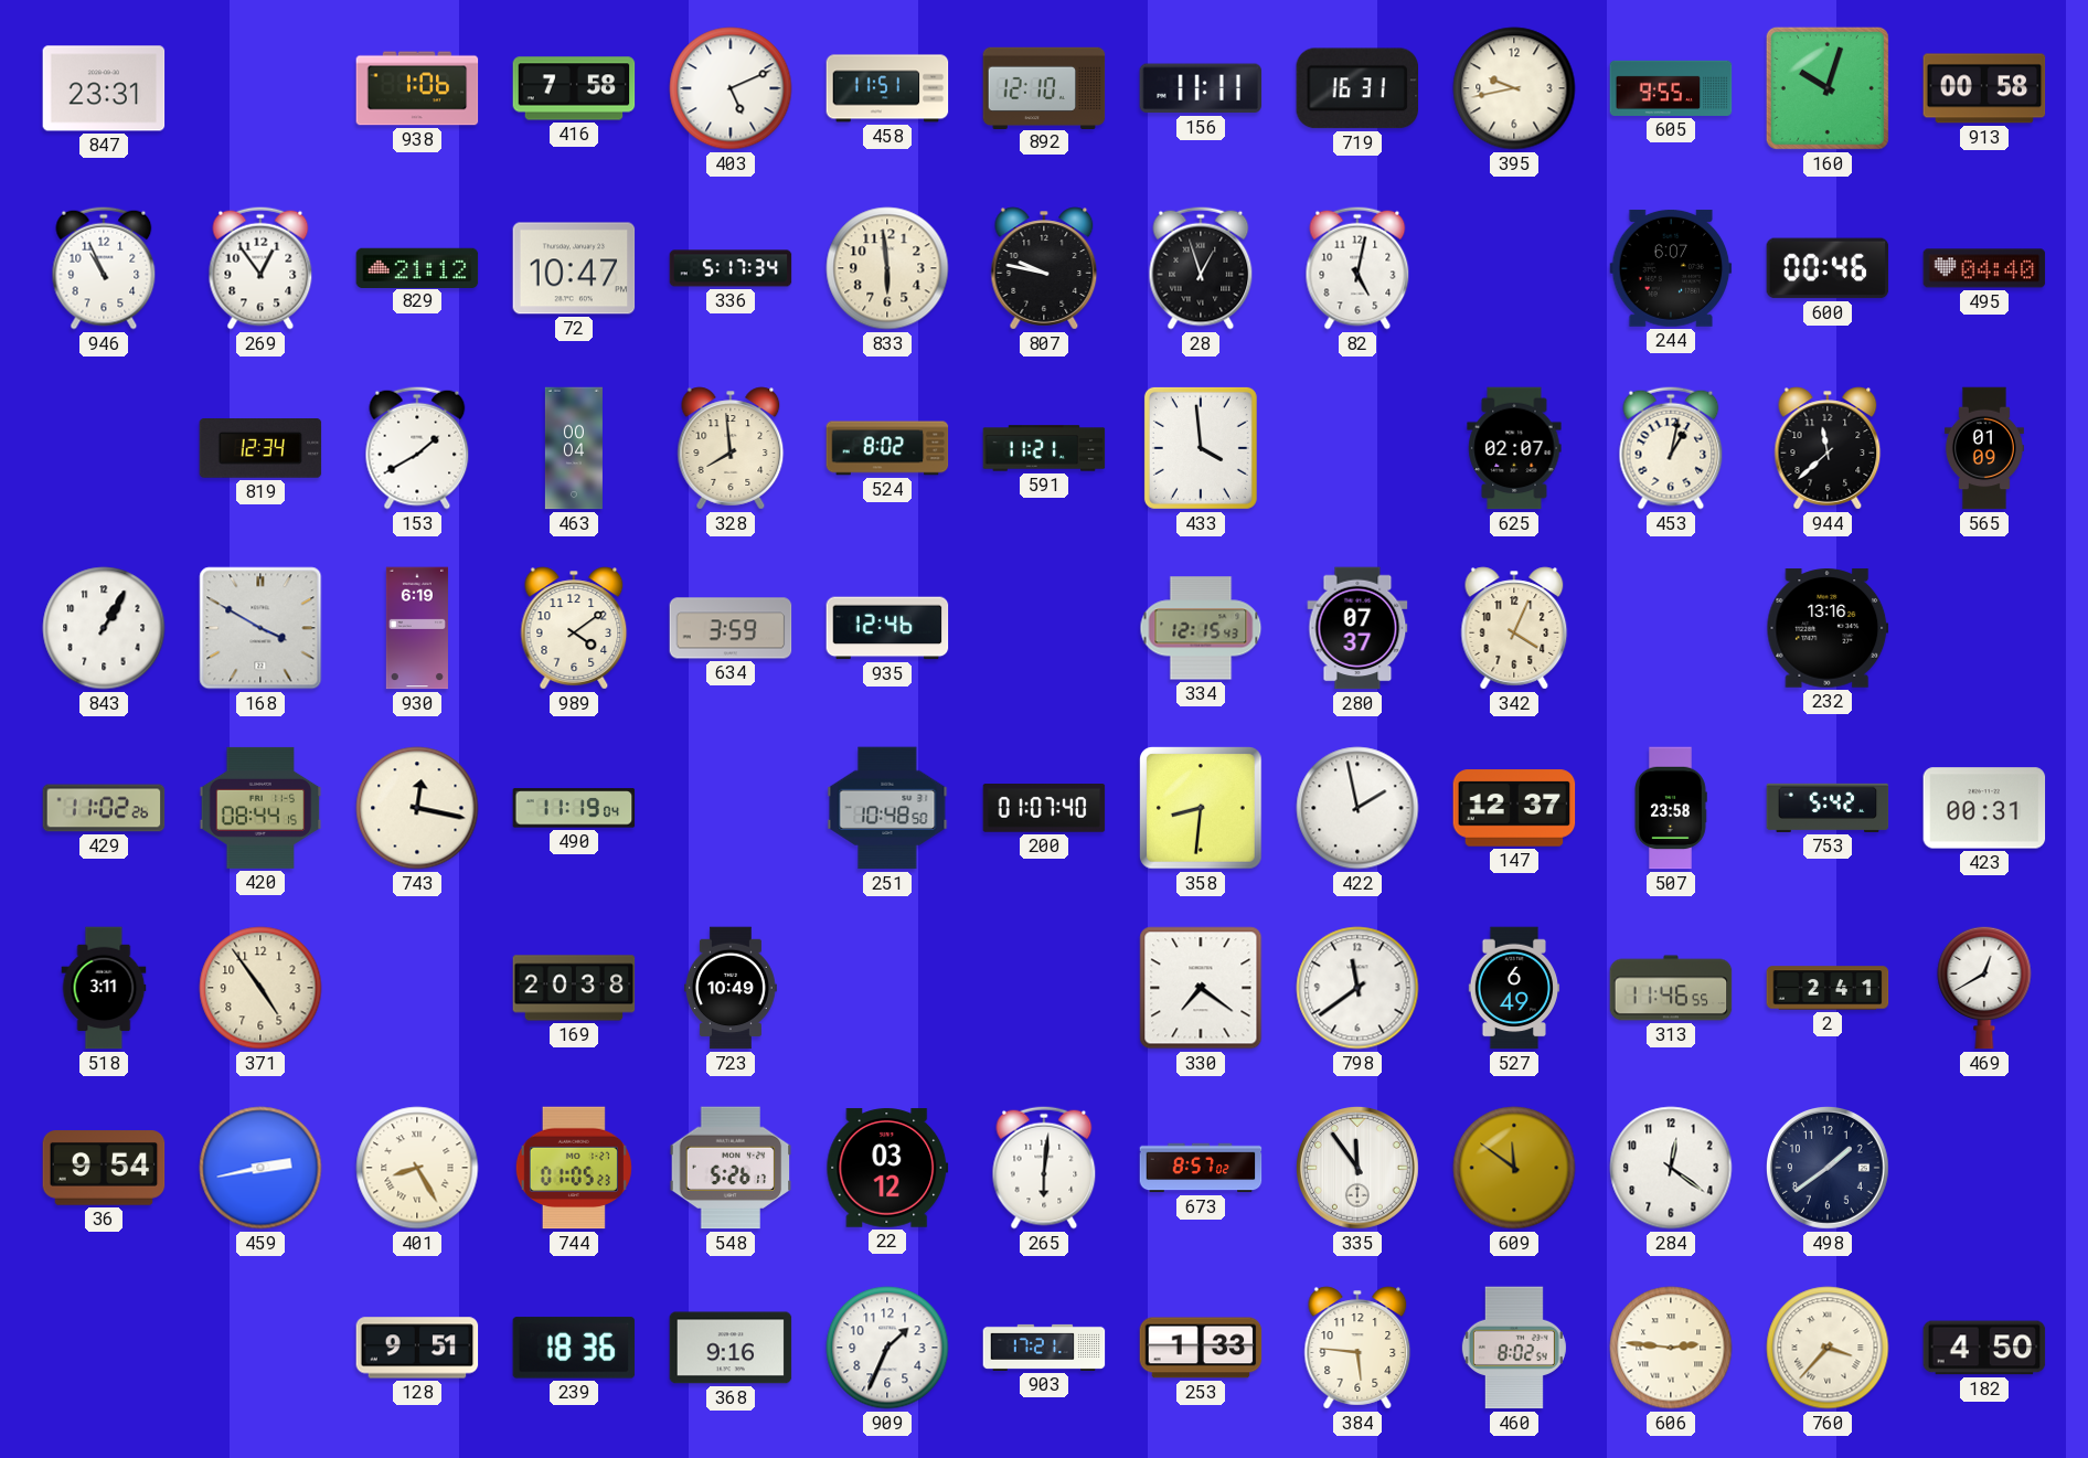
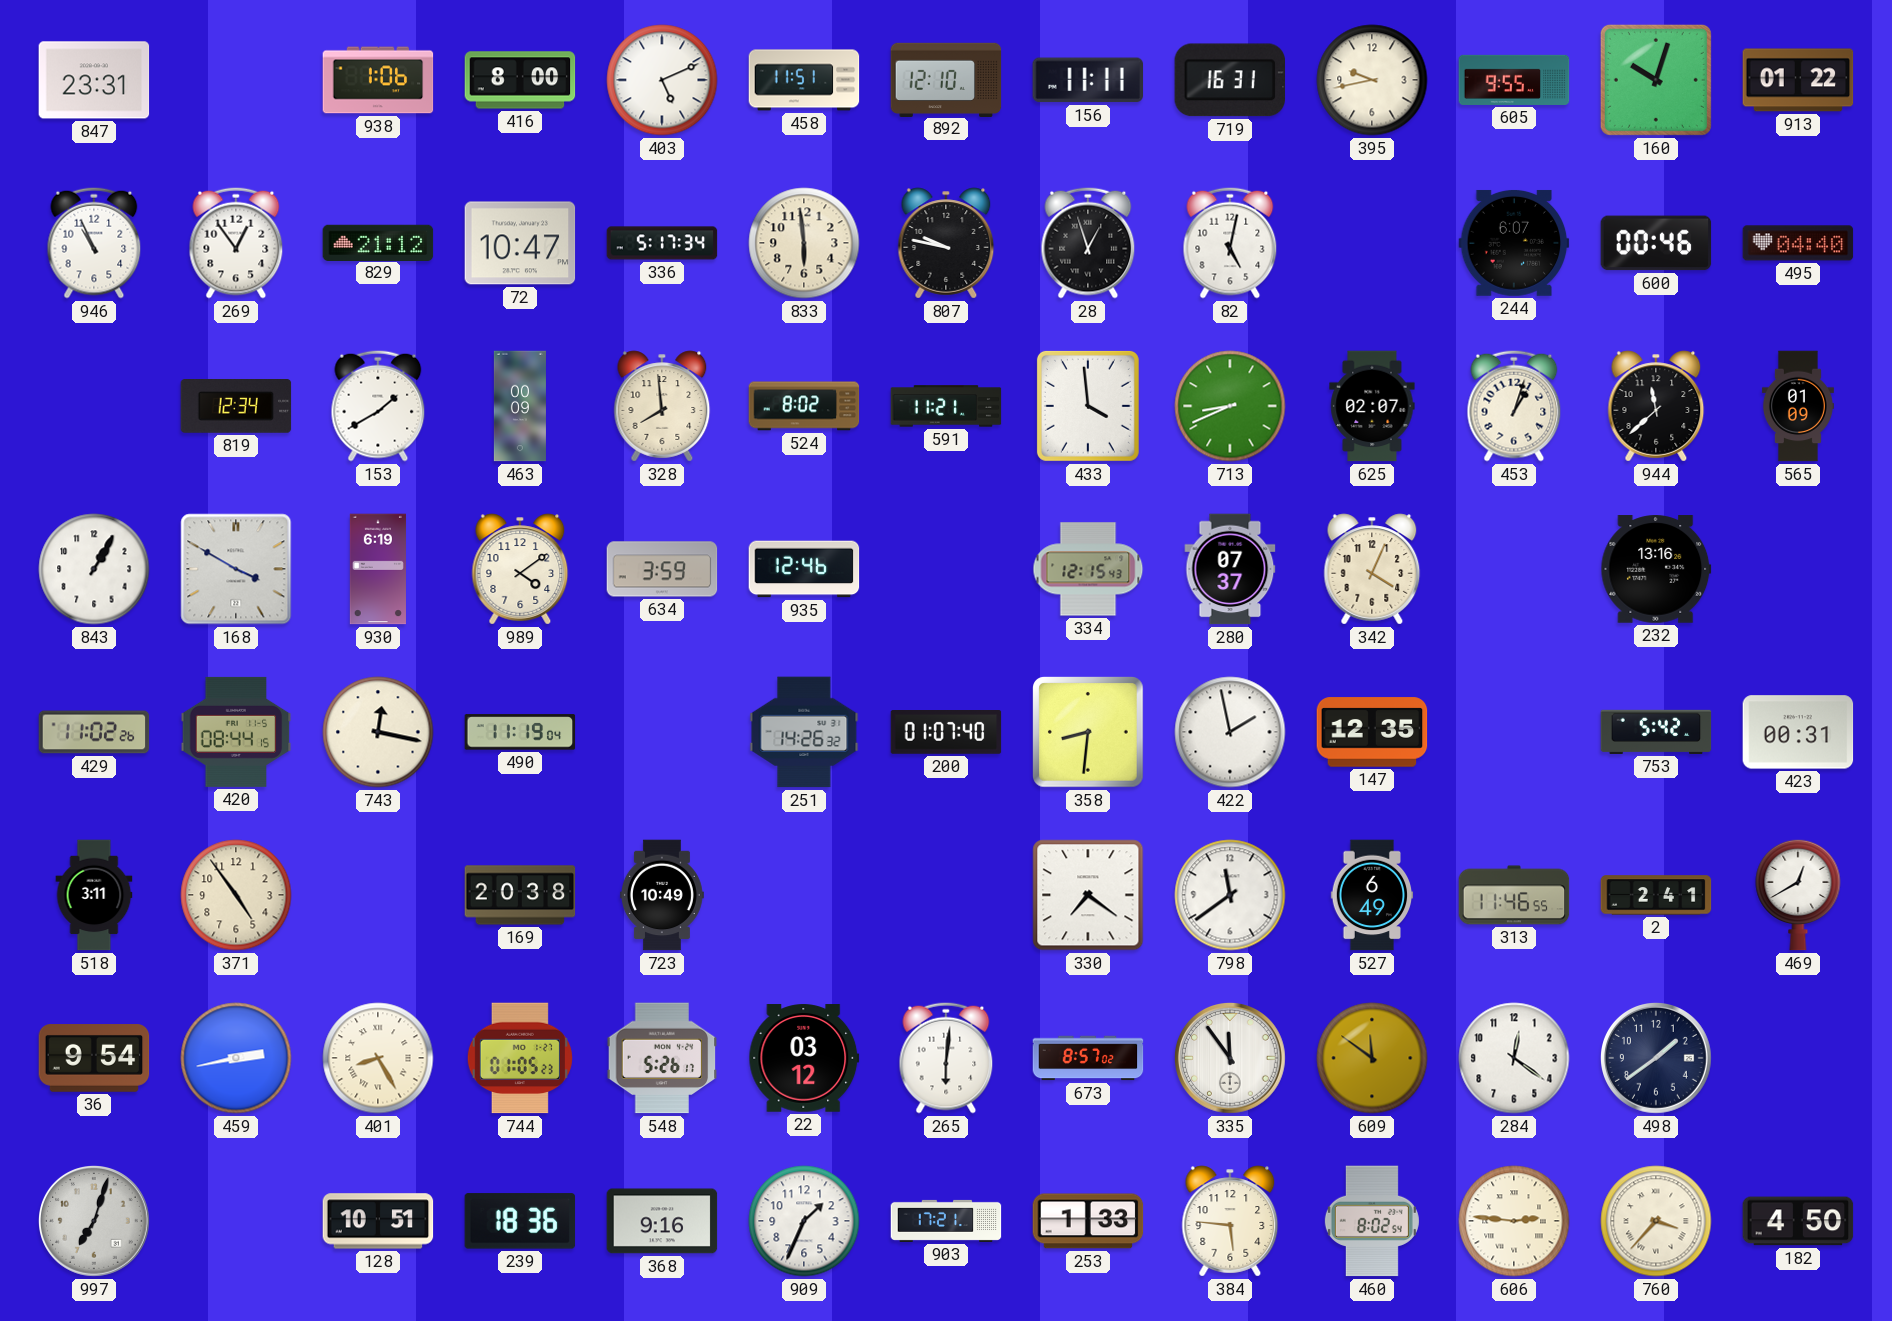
416: 7:58 -> 8:00 (520, 80)
913: 00:58 -> 01:22 (1798, 80)
463: 00:04 -> 00:09 (520, 406)
713: none -> 8:41 (1230, 406)
453: 1:02 -> 1:03 (1514, 406)
251: 10:48 -> 14:26 (804, 732)
147: 12:37 -> 12:35 (1372, 732)
507: 23:58 -> none (1671, 808)
997: none -> 7:03 (95, 1222)
128: 9:51 -> 10:51 (378, 1221)
